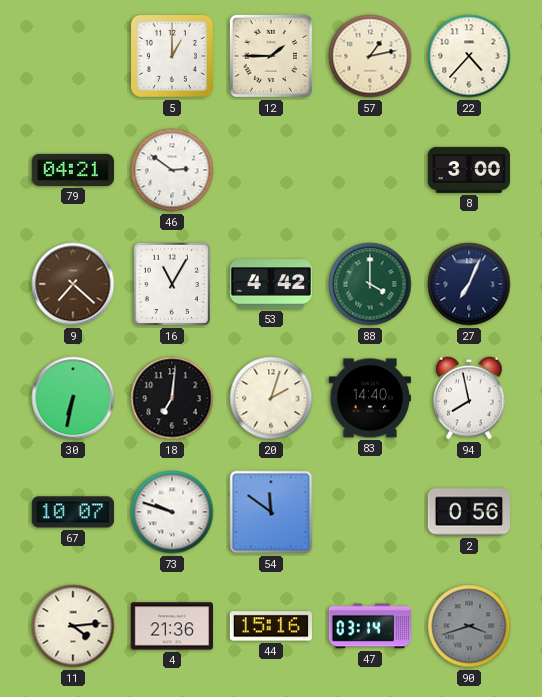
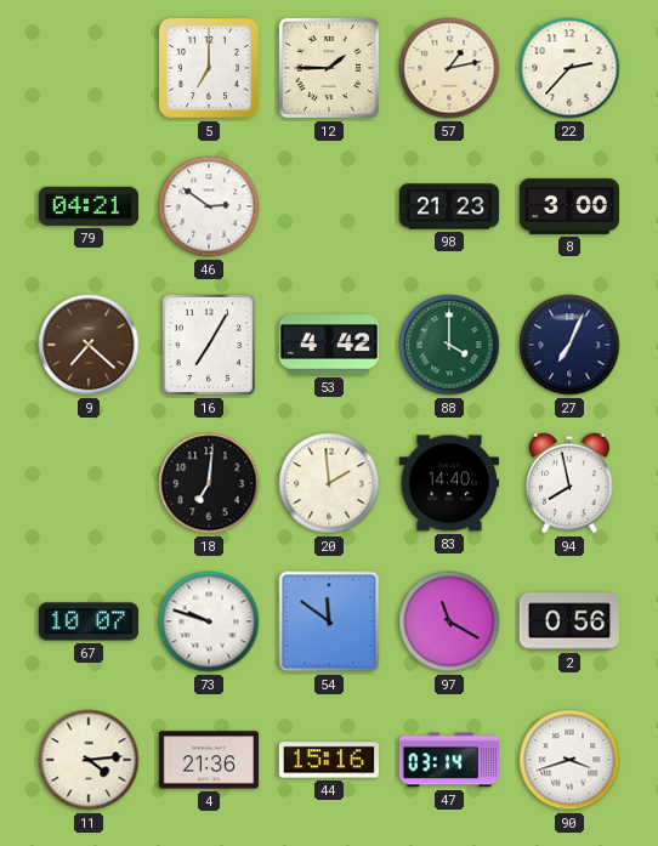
5: 1:00 -> 7:00 (209, 68)
22: 4:37 -> 2:37 (569, 68)
98: none -> 21:23 (449, 206)
16: 11:05 -> 7:05 (209, 345)
30: 6:32 -> none (73, 398)
20: 2:03 -> 1:59 (329, 483)
97: none -> 11:20 (449, 621)
90 dial: grey -> white (569, 760)
